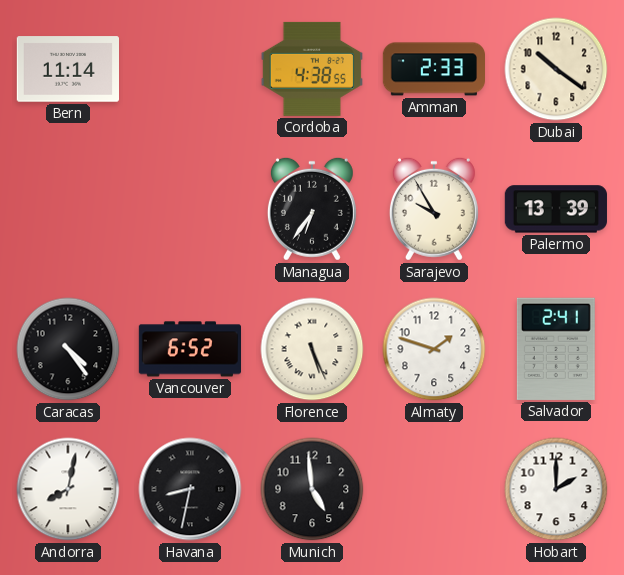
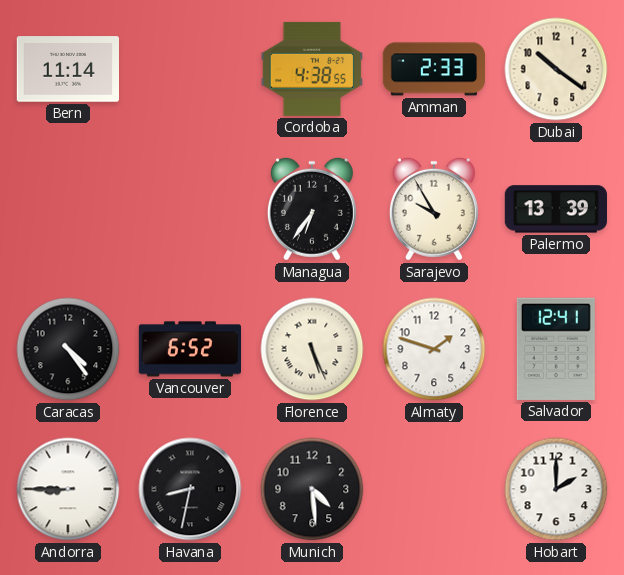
Salvador: 2:41 -> 12:41 (556, 349)
Andorra: 8:02 -> 8:45 (68, 489)
Munich: 4:59 -> 4:29 (312, 489)
